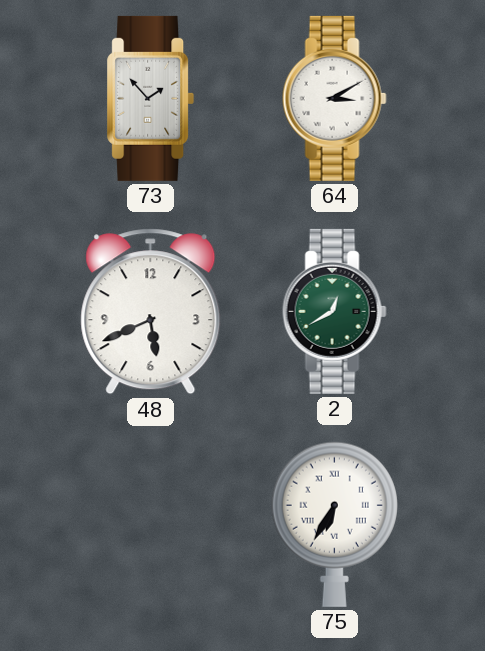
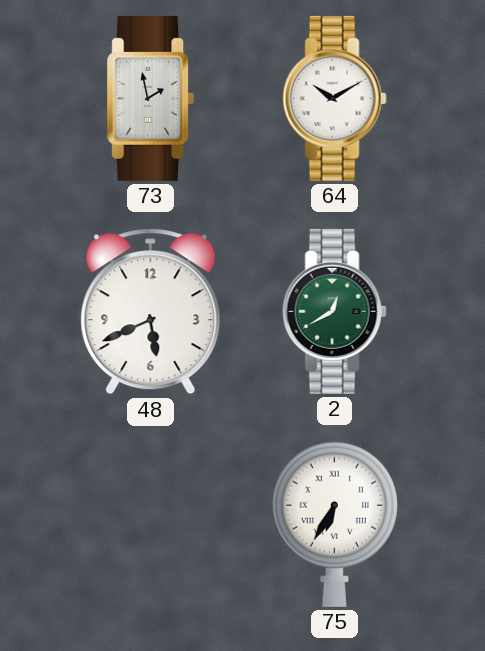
73: 1:53 -> 1:58 (151, 98)
64: 3:10 -> 10:10 (334, 98)
